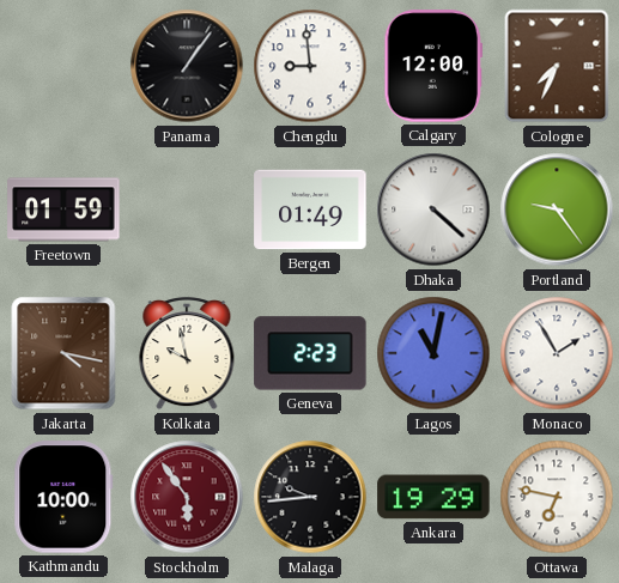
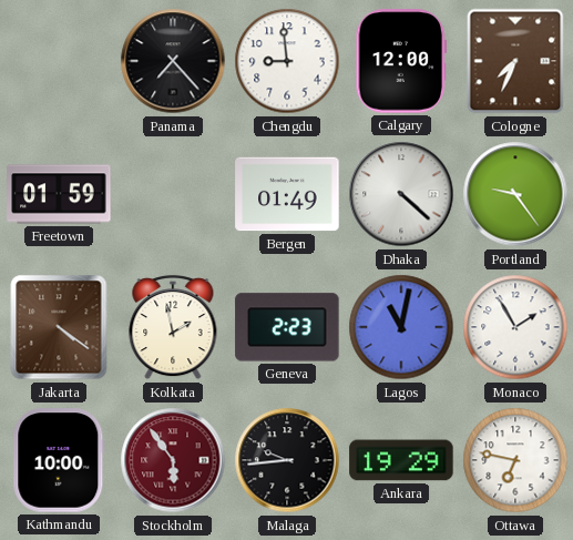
Panama: 1:06 -> 7:23 (173, 61)
Jakarta: 4:17 -> 4:21 (59, 327)
Kolkata: 9:58 -> 1:58 (173, 328)
